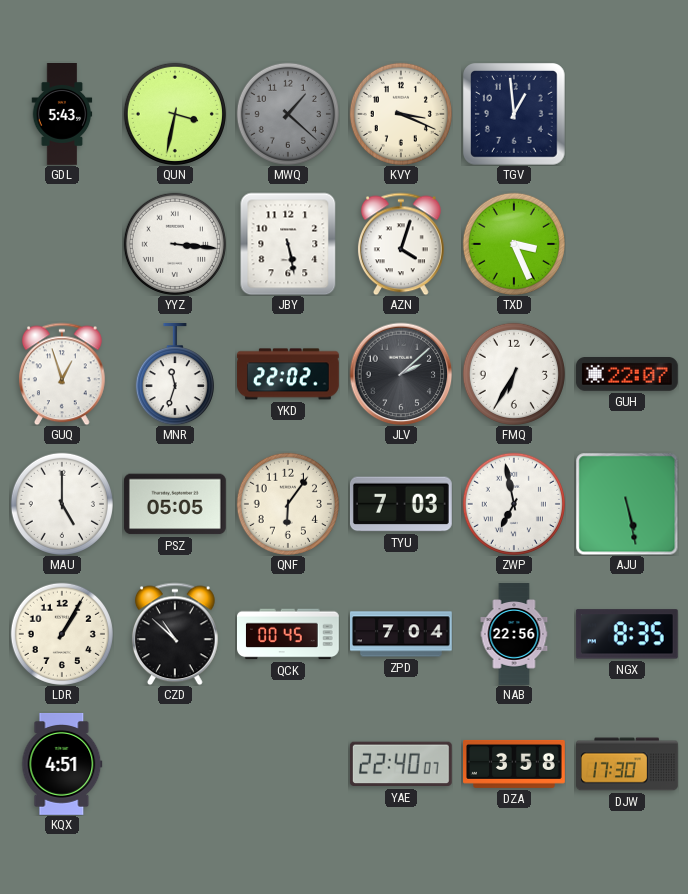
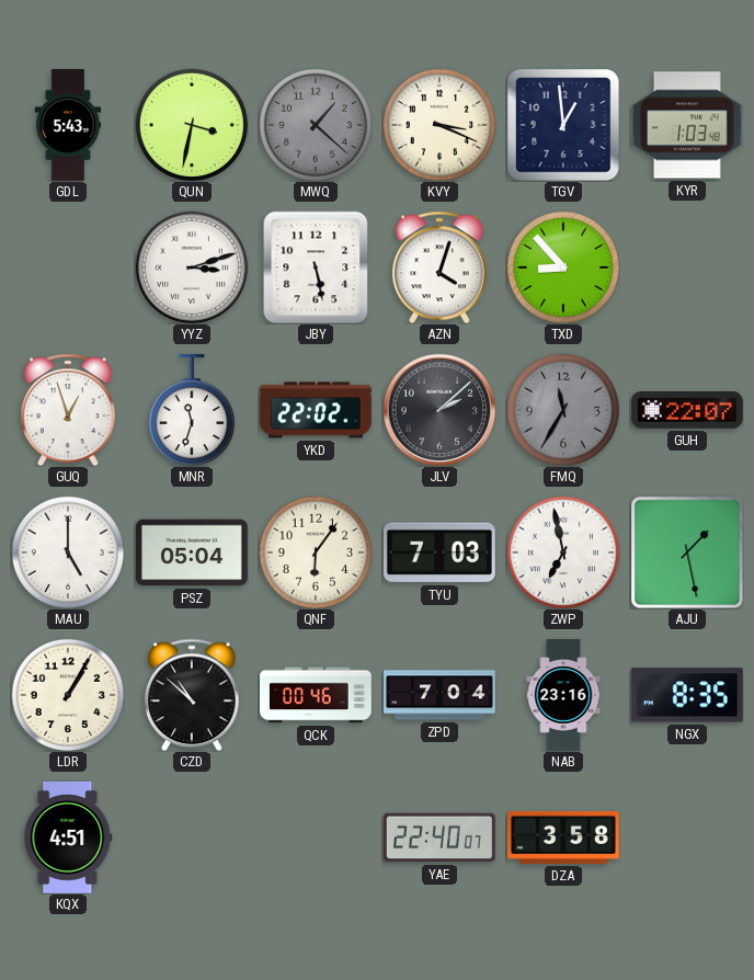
KYR: none -> 1:03 (688, 125)
YYZ: 3:16 -> 3:12 (192, 267)
TXD: 3:26 -> 8:53 (563, 267)
FMQ: 6:35 -> 11:35 (563, 410)
FMQ dial: white -> grey (563, 410)
PSZ: 05:05 -> 05:04 (192, 552)
AJU: 5:28 -> 1:28 (687, 552)
QCK: 00:45 -> 00:46 (317, 695)
NAB: 22:56 -> 23:16 (563, 695)
DJW: 17:30 -> none (628, 764)
